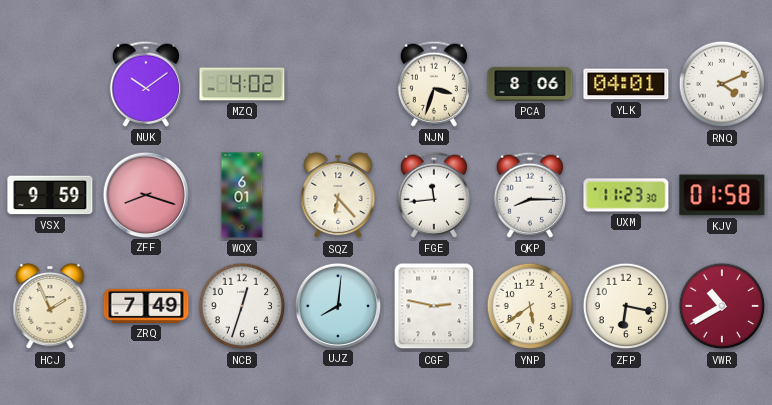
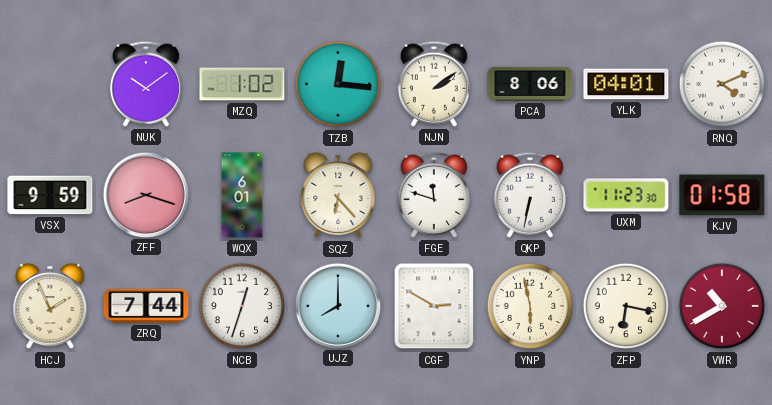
MZQ: 4:02 -> 1:02 (242, 84)
TZB: none -> 12:16 (338, 84)
NJN: 3:33 -> 2:09 (434, 84)
FGE: 11:44 -> 11:48 (434, 195)
QKP: 8:15 -> 6:32 (530, 195)
ZRQ: 7:49 -> 7:44 (146, 306)
UJZ: 8:01 -> 8:00 (337, 305)
CGF: 2:47 -> 2:50 (434, 306)
YNP: 5:39 -> 5:58 (530, 306)
